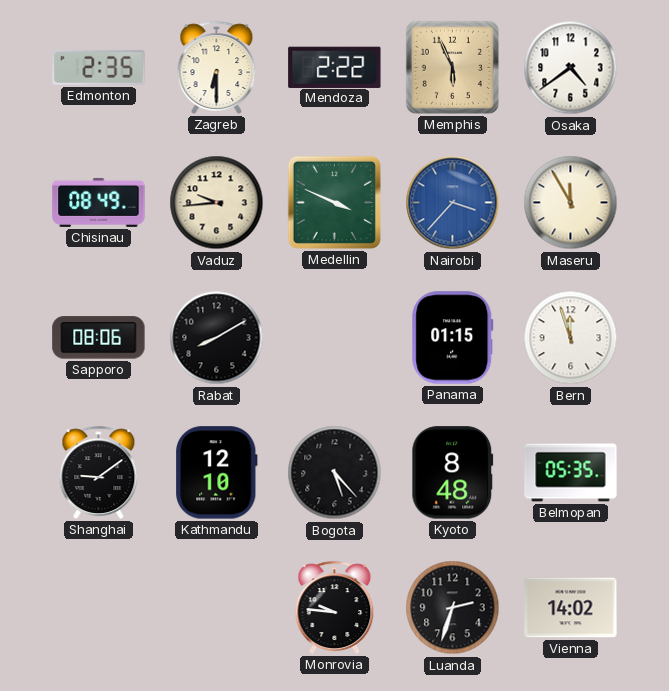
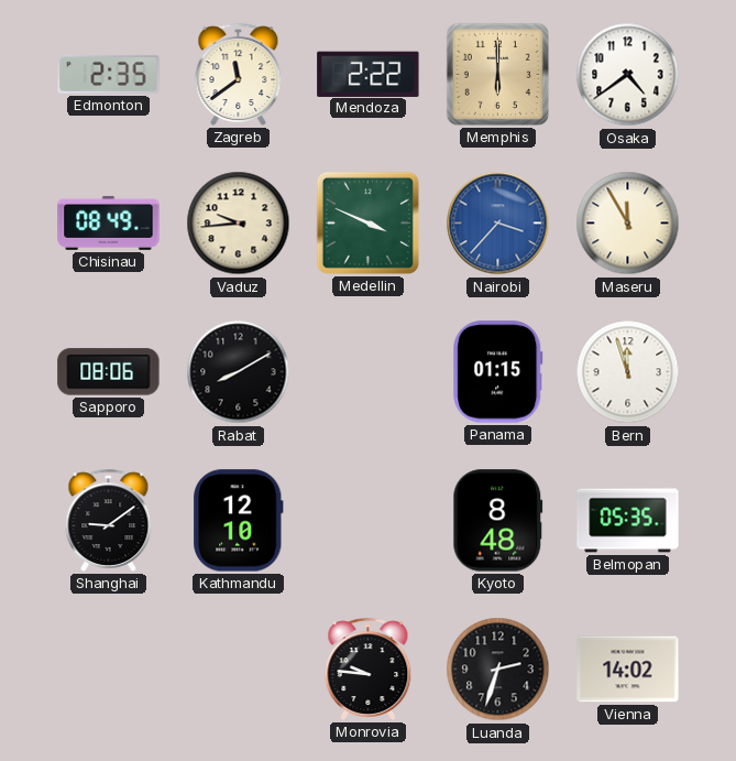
Zagreb: 6:30 -> 11:39 (239, 74)
Memphis: 5:56 -> 6:00 (497, 74)
Bogota: 5:23 -> none (335, 473)
